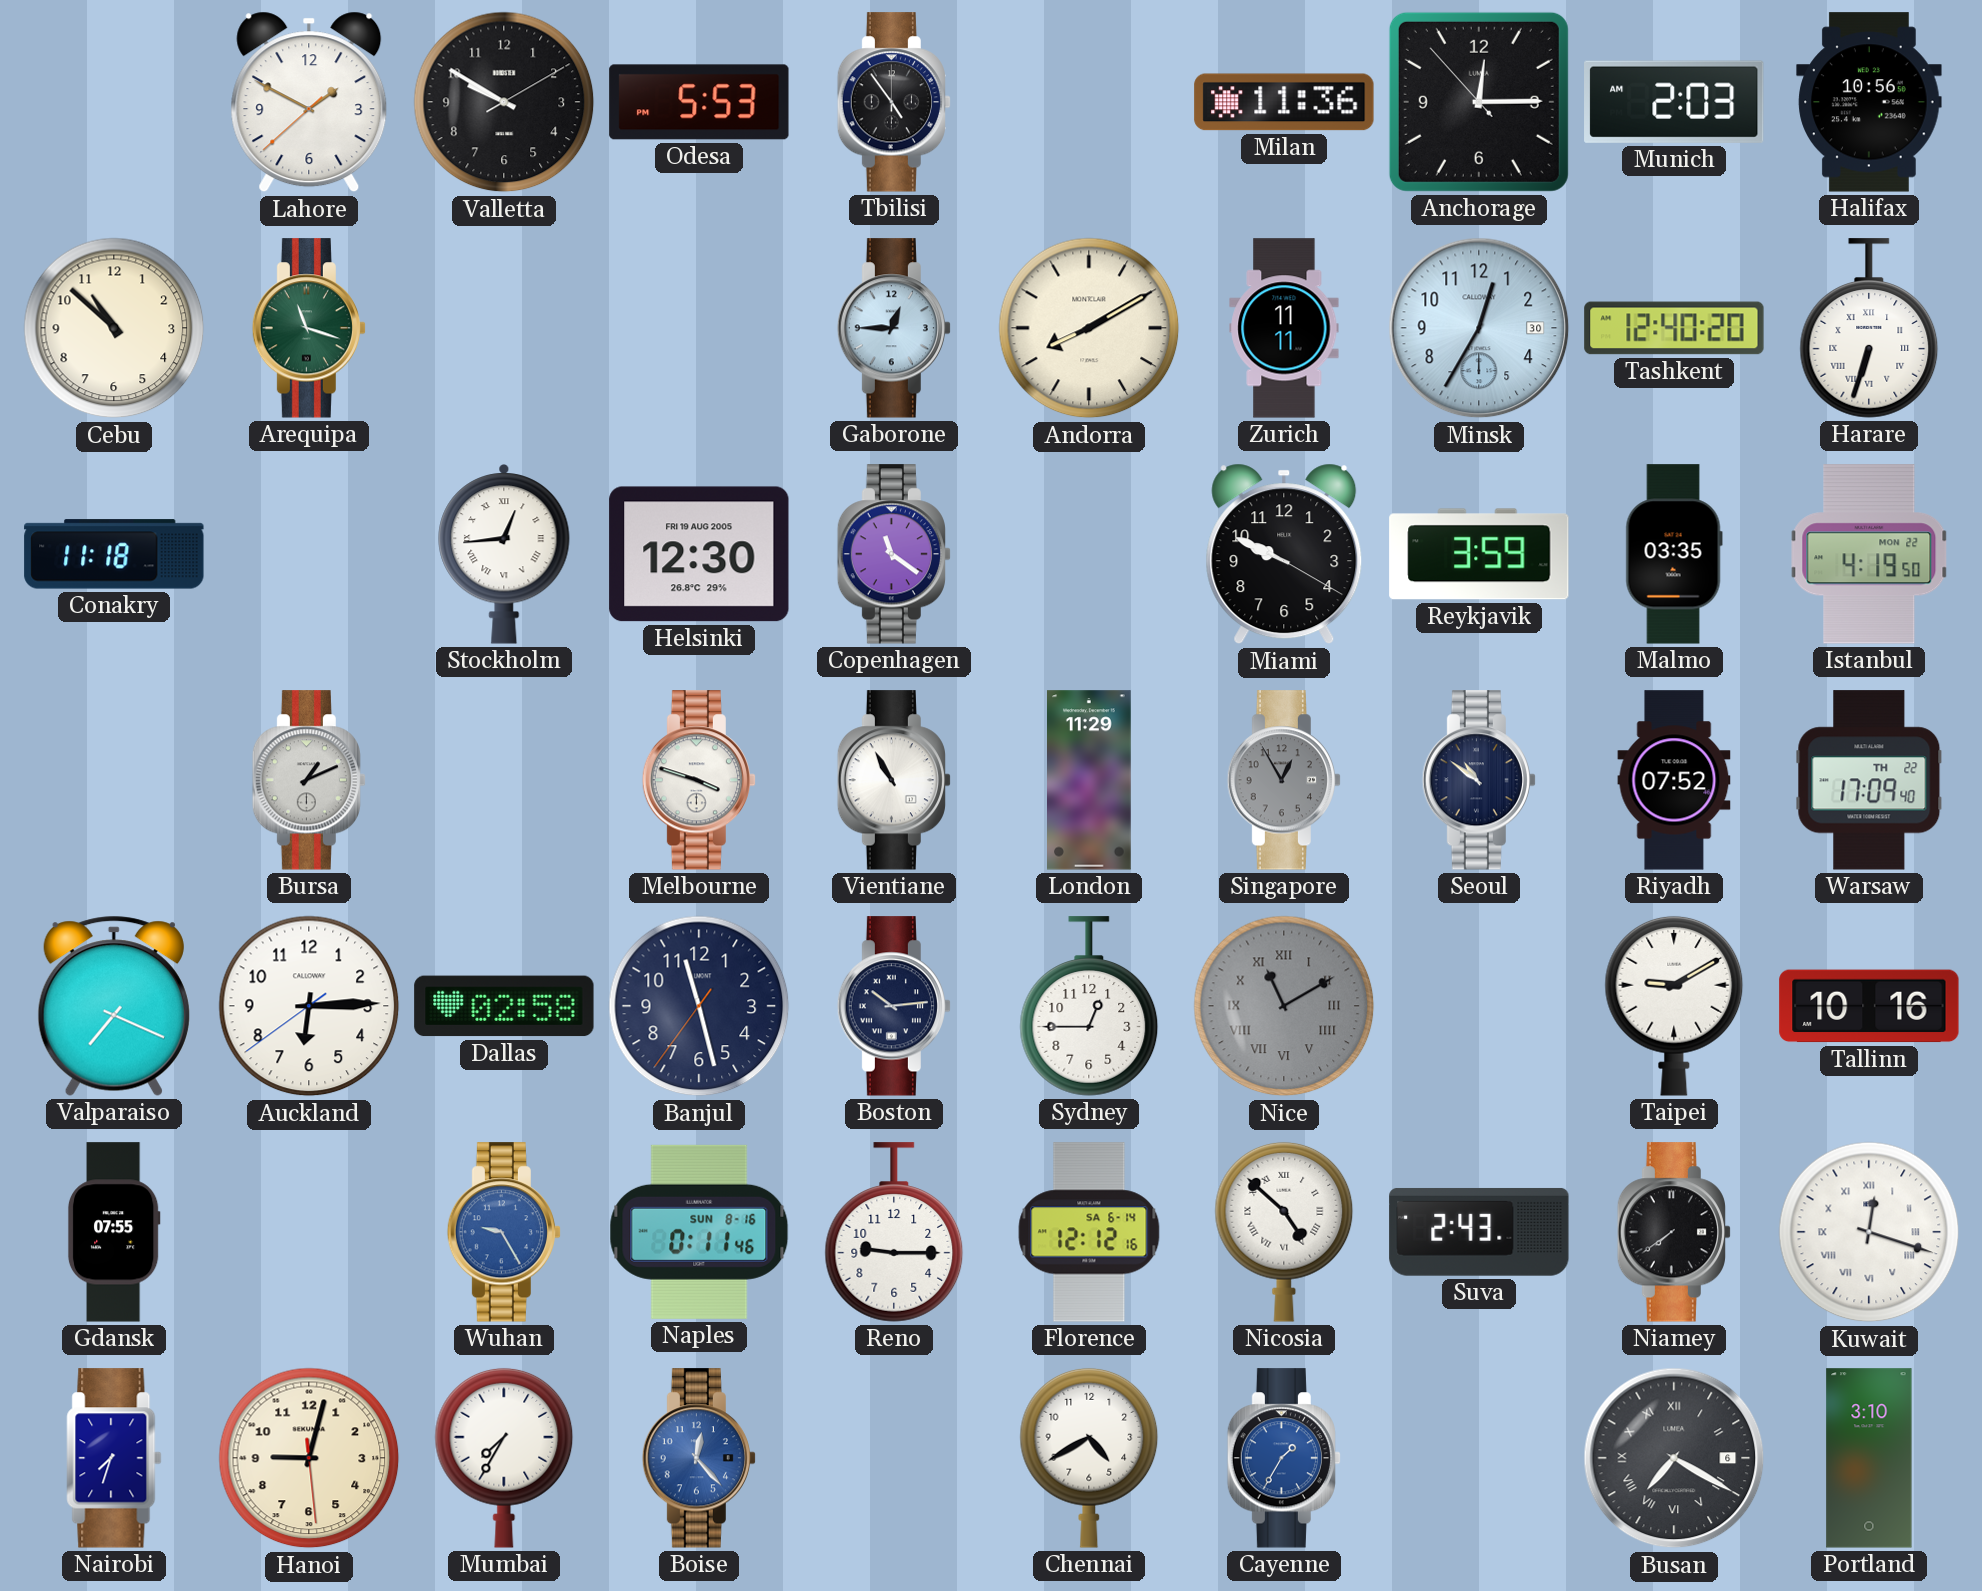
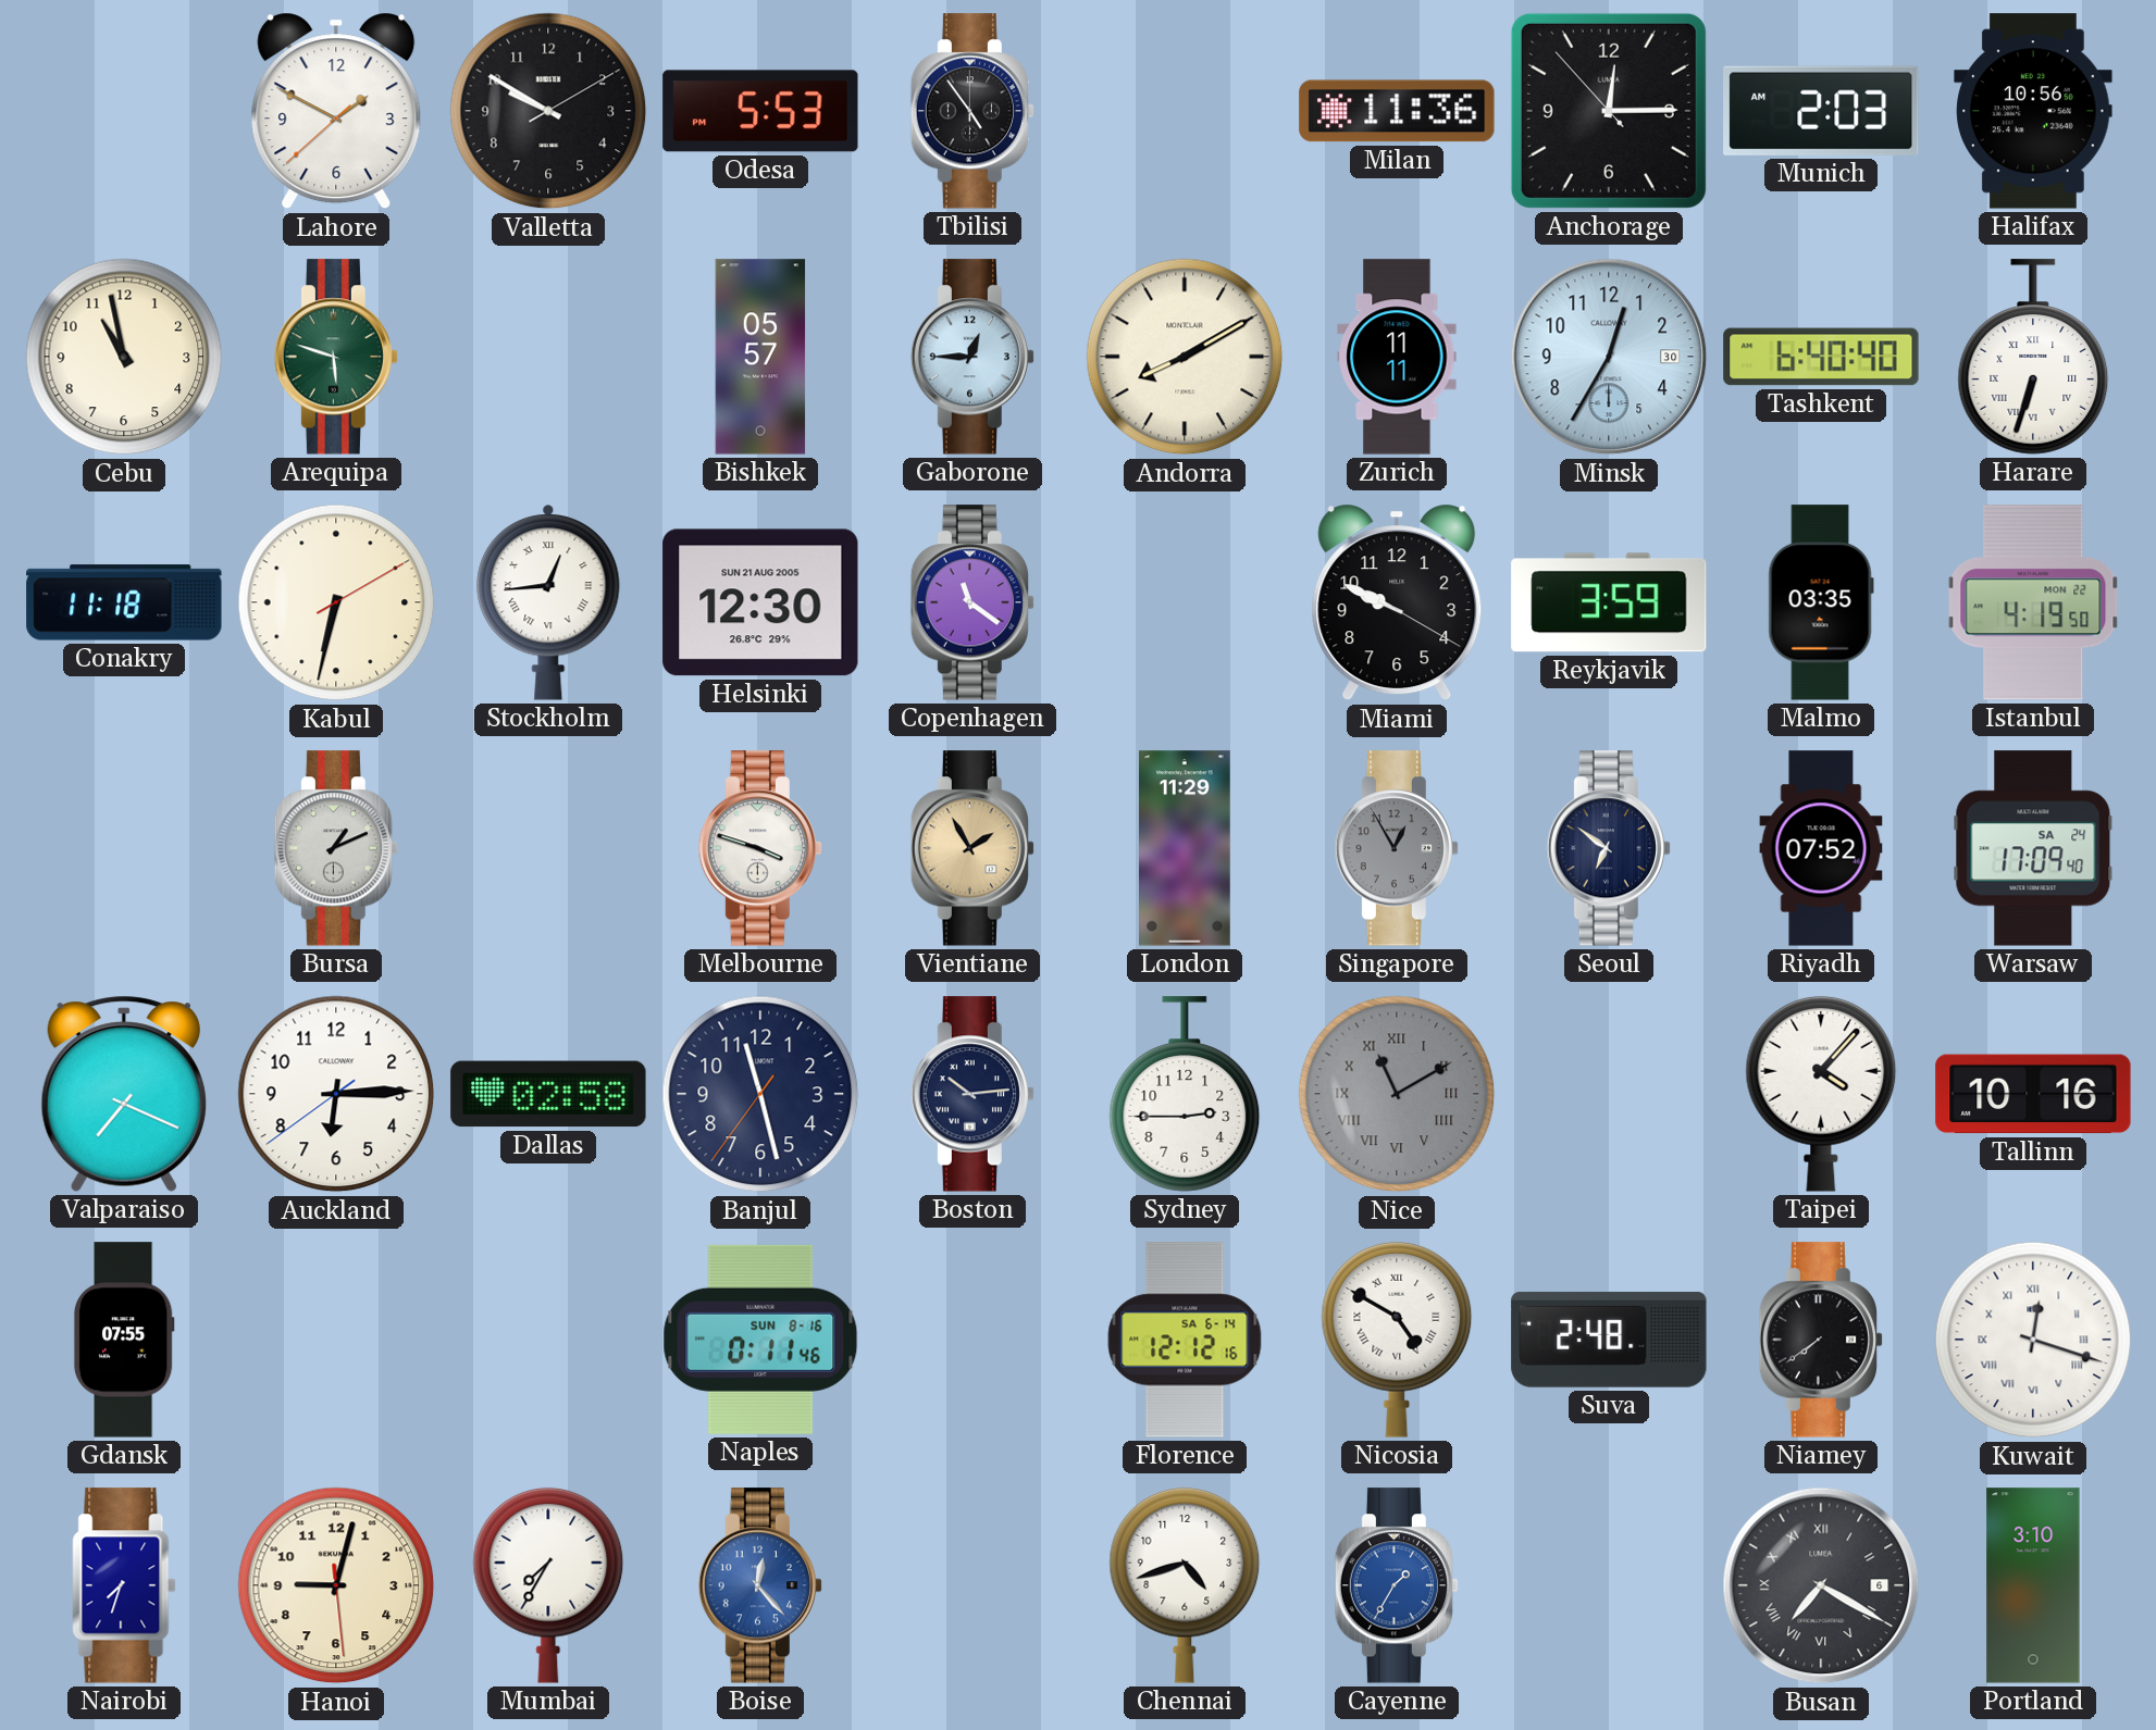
Cebu: 10:52 -> 10:58 (124, 357)
Arequipa: 11:18 -> 5:48 (335, 357)
Bishkek: none -> 05:57 (760, 357)
Tashkent: 12:40 -> 6:40 (1821, 357)
Kabul: none -> 6:32 (336, 602)
Helsinki date: FRI 19 AUG 2005 -> SUN 21 AUG 2005 (760, 602)
Vientiane: 10:55 -> 1:55 (971, 848)
Vientiane dial: white -> champagne (971, 848)
Seoul: 10:51 -> 6:51 (1608, 848)
Warsaw date: TH 22 -> SA 24 (2033, 848)
Sydney: 12:45 -> 2:45 (1185, 1094)
Taipei: 9:10 -> 4:07 (1821, 1094)
Wuhan: 9:25 -> none (503, 1232)
Reno: 9:15 -> none (894, 1232)
Nicosia: 4:52 -> 4:50 (1397, 1340)
Suva: 2:43 -> 2:48 (1609, 1340)
Chennai: 4:40 -> 4:42 (1185, 1585)
